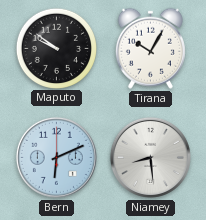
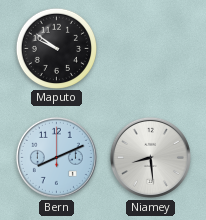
Tirana: 10:05 -> none (150, 48)
Bern: 6:11 -> 8:11 (56, 157)
